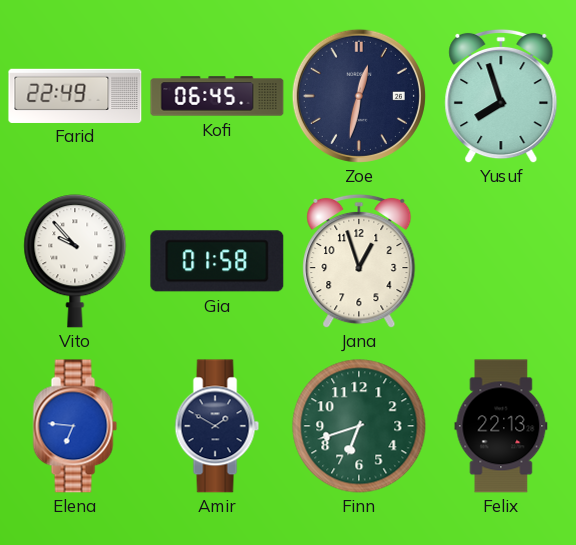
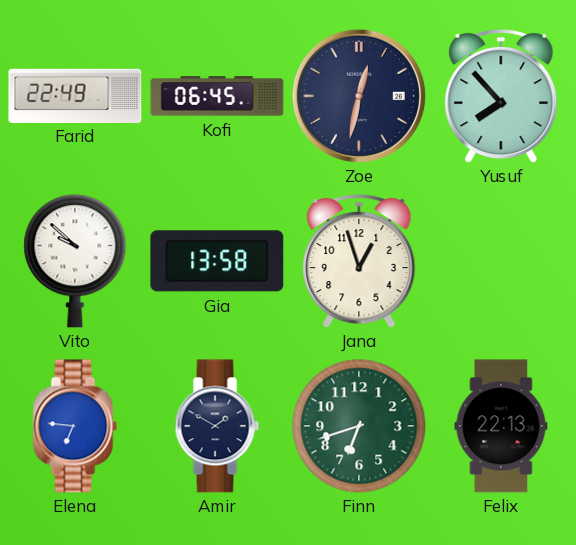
Yusuf: 7:57 -> 7:53 (501, 96)
Vito: 9:53 -> 9:52 (75, 261)
Gia: 01:58 -> 13:58 (217, 261)
